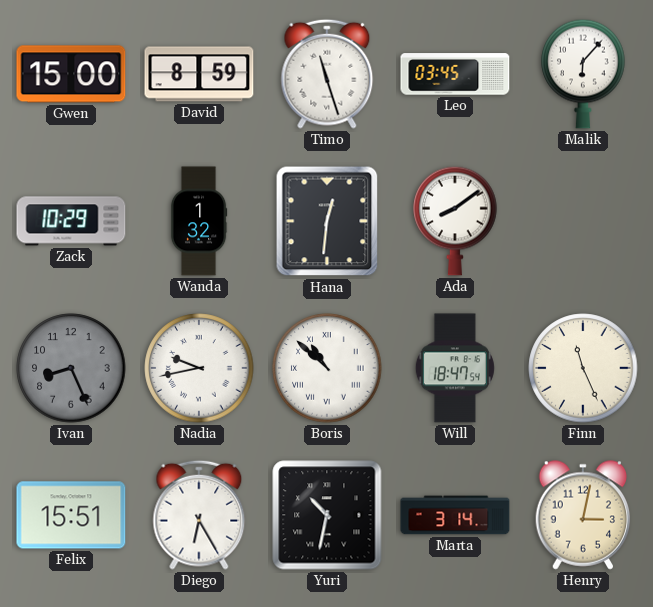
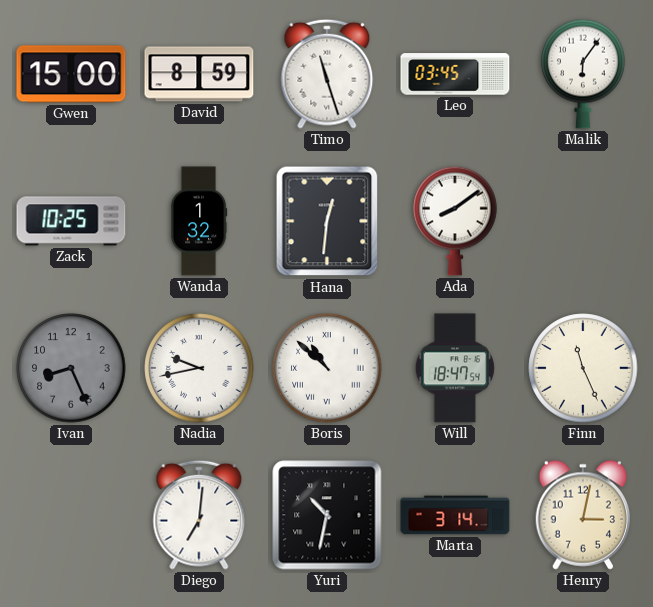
Malik: 6:07 -> 6:06 (583, 74)
Zack: 10:29 -> 10:25 (71, 221)
Felix: 15:51 -> none (71, 515)
Diego: 6:25 -> 7:01 (199, 515)
